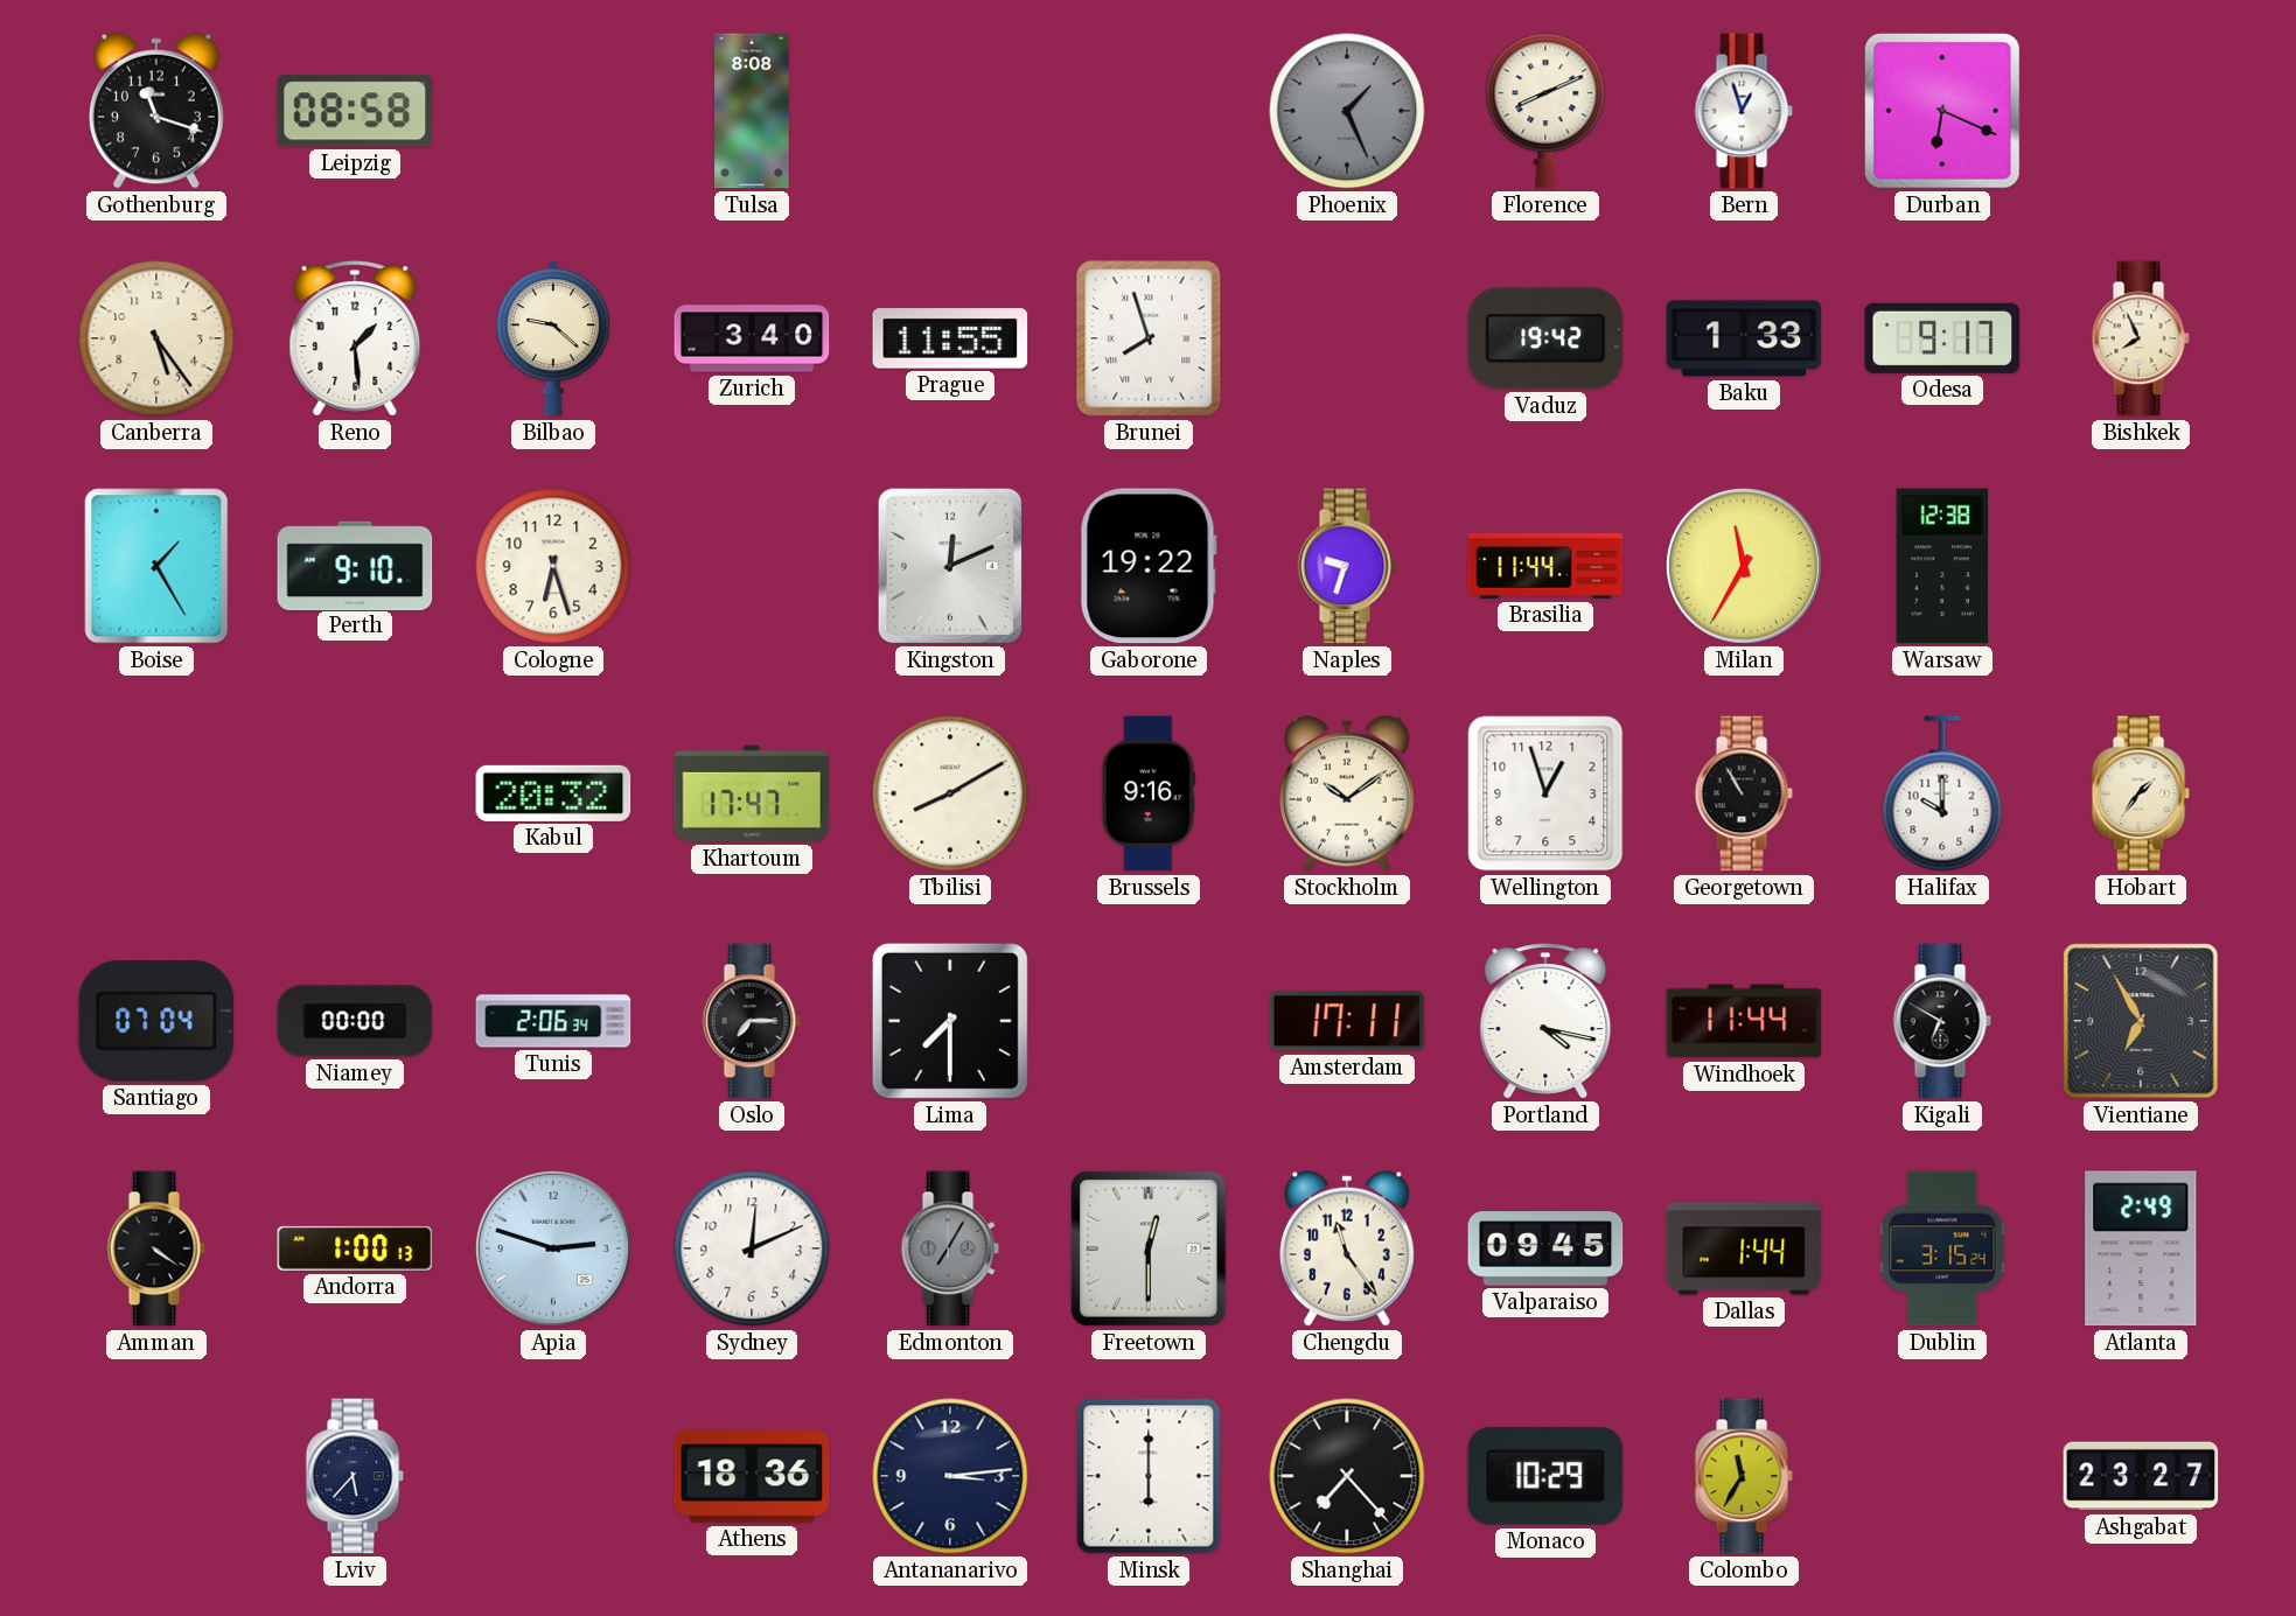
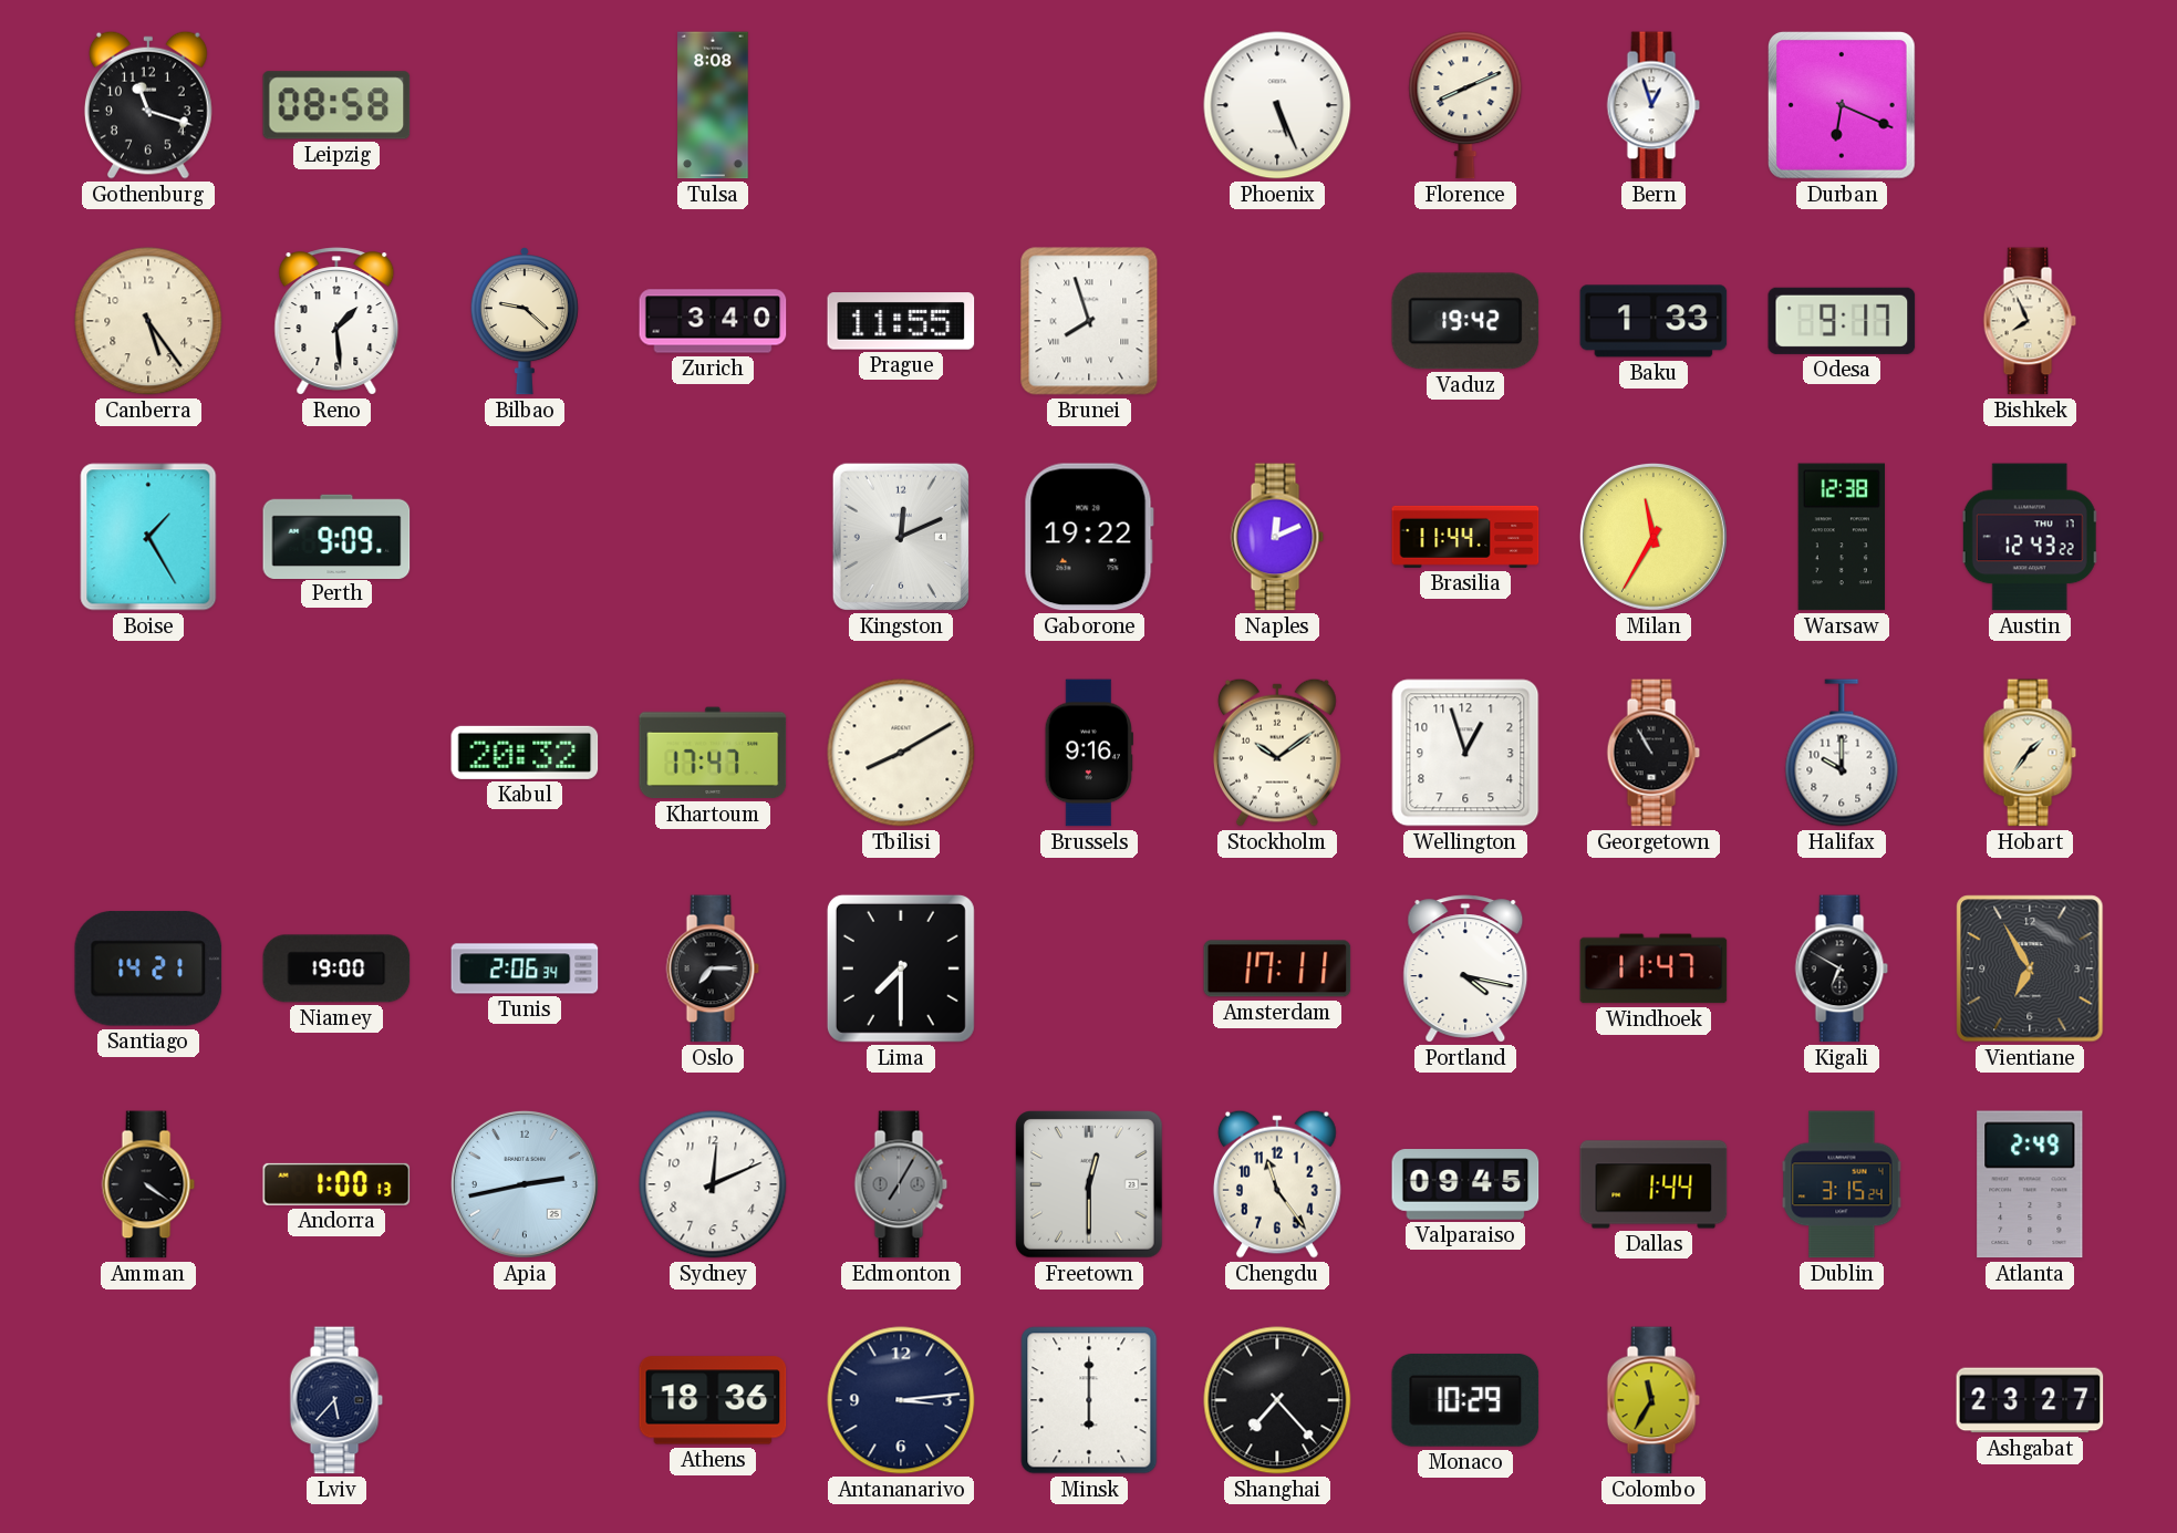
Phoenix: 1:26 -> 5:26 (1277, 105)
Phoenix dial: grey -> white (1277, 105)
Perth: 9:10 -> 9:09 (336, 536)
Cologne: 6:27 -> none (553, 566)
Naples: 9:33 -> 12:11 (1277, 537)
Austin: none -> 12:43 (2030, 537)
Santiago: 07:04 -> 14:21 (148, 969)
Niamey: 00:00 -> 19:00 (336, 969)
Windhoek: 11:44 -> 11:47 (1654, 969)
Apia: 2:48 -> 2:43 (525, 1184)
